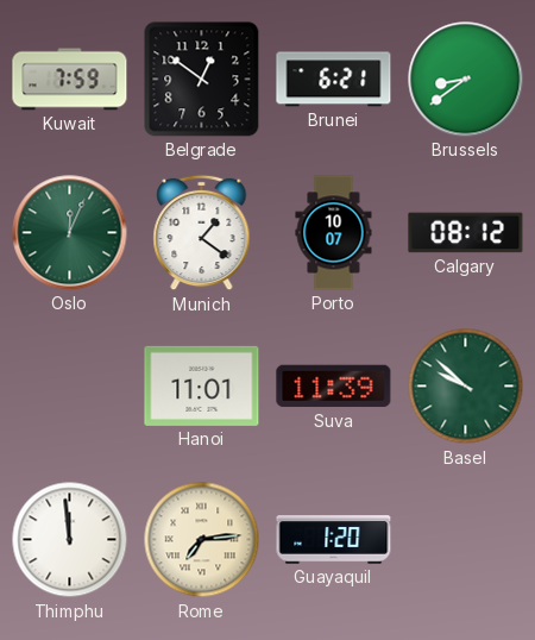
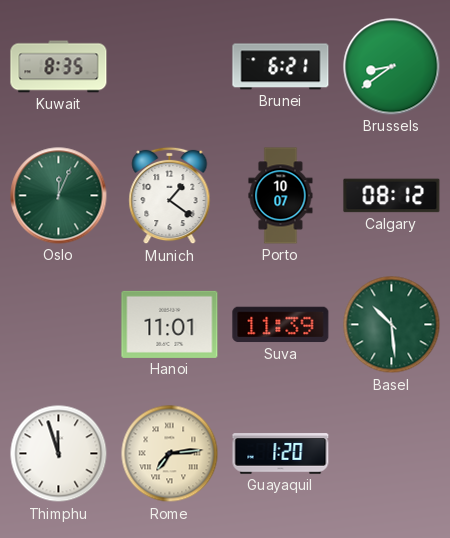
Kuwait: 7:59 -> 8:35 (59, 67)
Belgrade: 12:51 -> none (202, 80)
Basel: 9:52 -> 10:29 (392, 325)
Thimphu: 11:59 -> 11:57 (59, 454)
